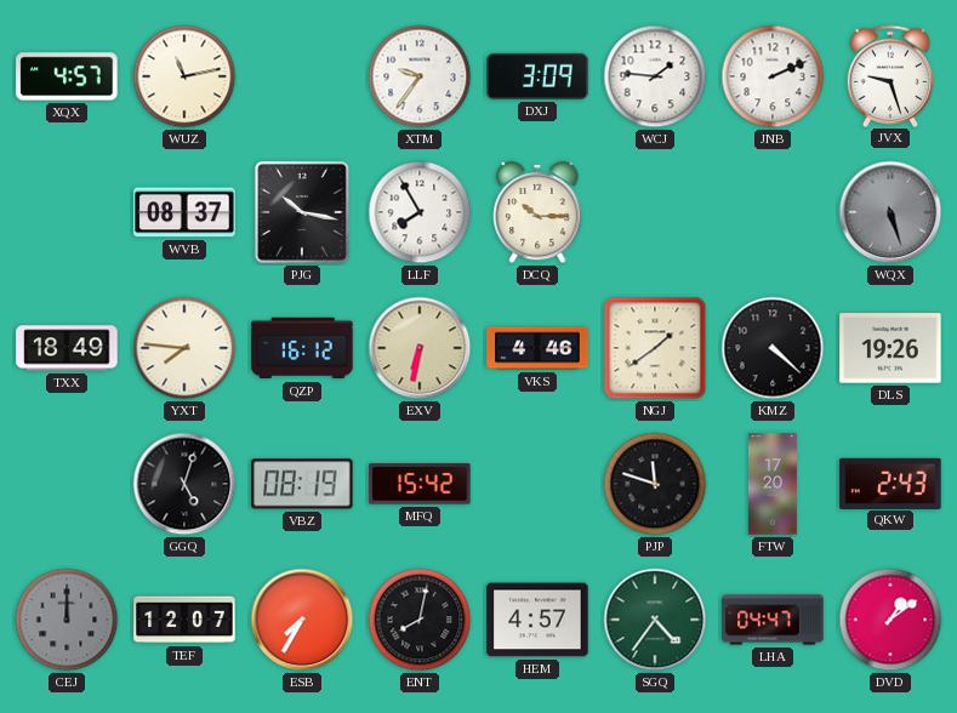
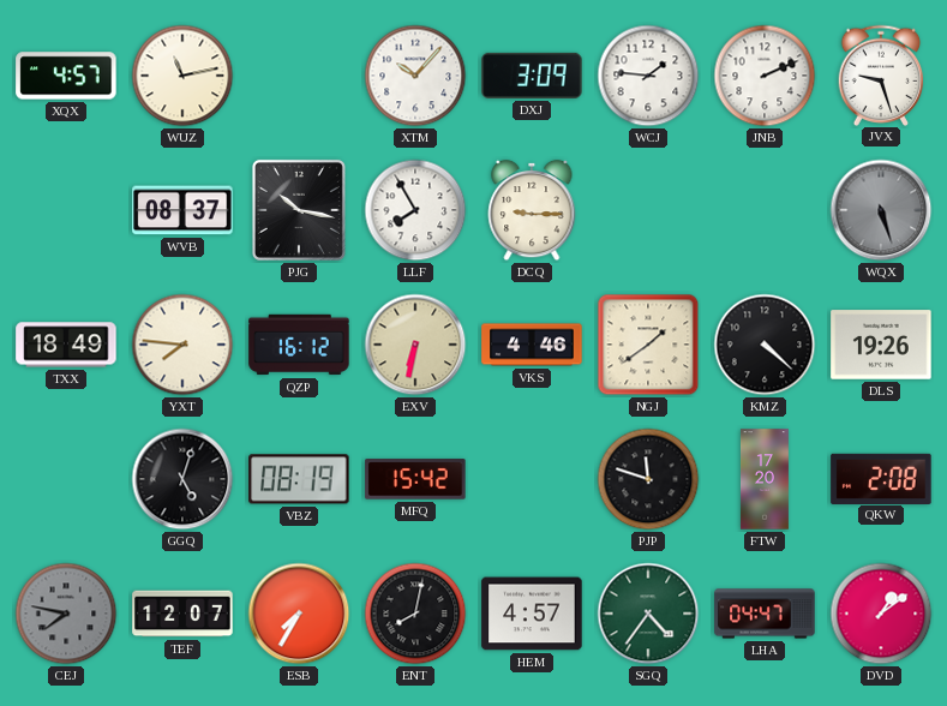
XTM: 9:36 -> 10:07 (415, 76)
DCQ: 10:15 -> 9:15 (532, 210)
QKW: 2:43 -> 2:08 (881, 478)
CEJ: 12:00 -> 7:47 (66, 614)
